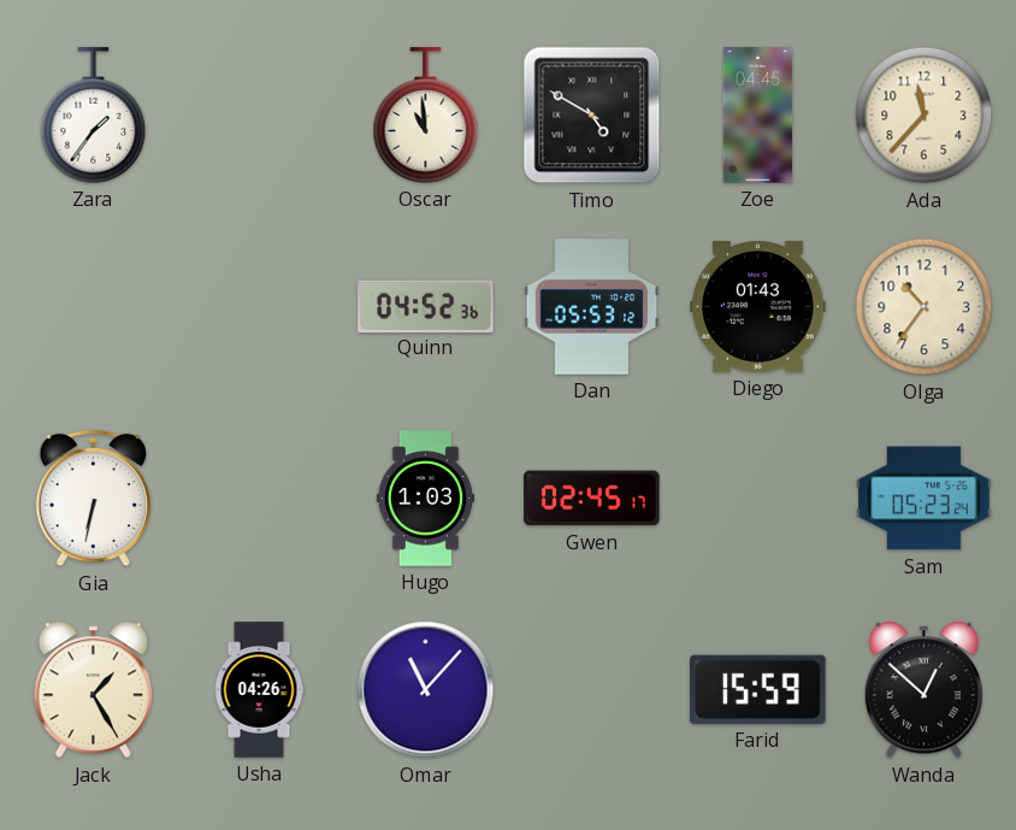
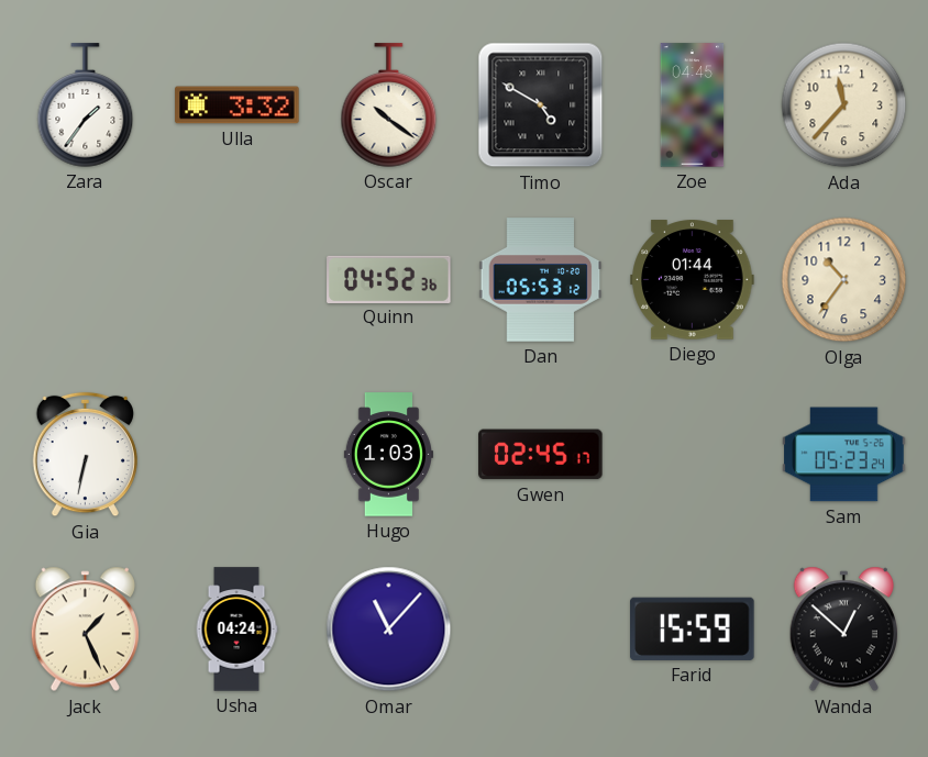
Ulla: none -> 3:32 (237, 105)
Oscar: 10:59 -> 10:21 (389, 105)
Diego: 01:43 -> 01:44 (693, 280)
Jack: 1:25 -> 1:26 (85, 630)
Usha: 04:26 -> 04:24 (236, 630)
